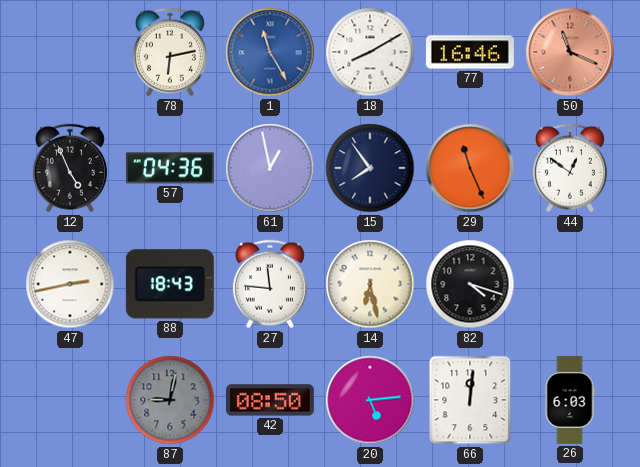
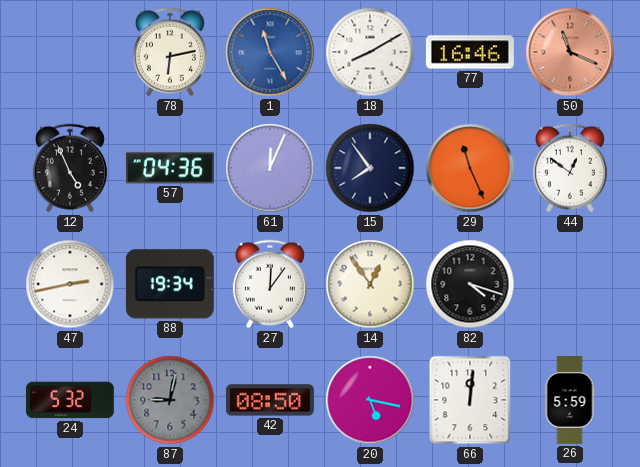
61: 12:58 -> 12:04 (270, 168)
88: 18:43 -> 19:34 (170, 284)
27: 11:46 -> 12:06 (270, 284)
14: 6:28 -> 12:54 (370, 284)
24: none -> 5:32 (70, 400)
20: 5:14 -> 5:17 (370, 400)
26: 6:03 -> 5:59 (570, 400)
